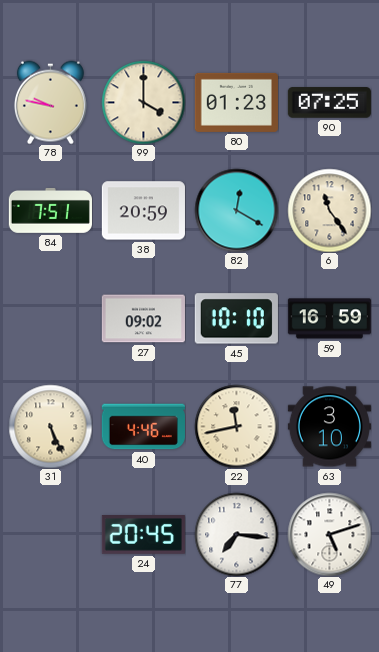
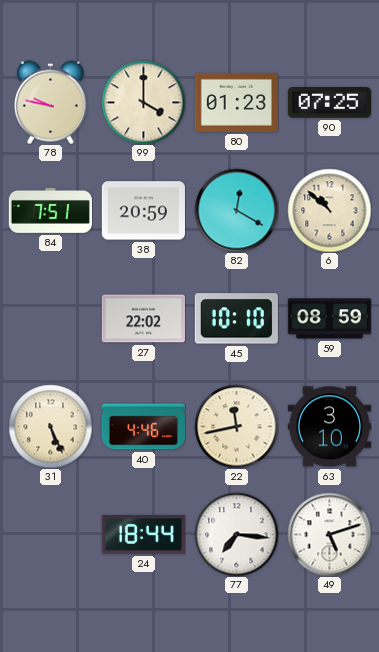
6: 11:24 -> 10:52 (329, 210)
27: 09:02 -> 22:02 (143, 319)
59: 16:59 -> 08:59 (329, 319)
24: 20:45 -> 18:44 (143, 535)
